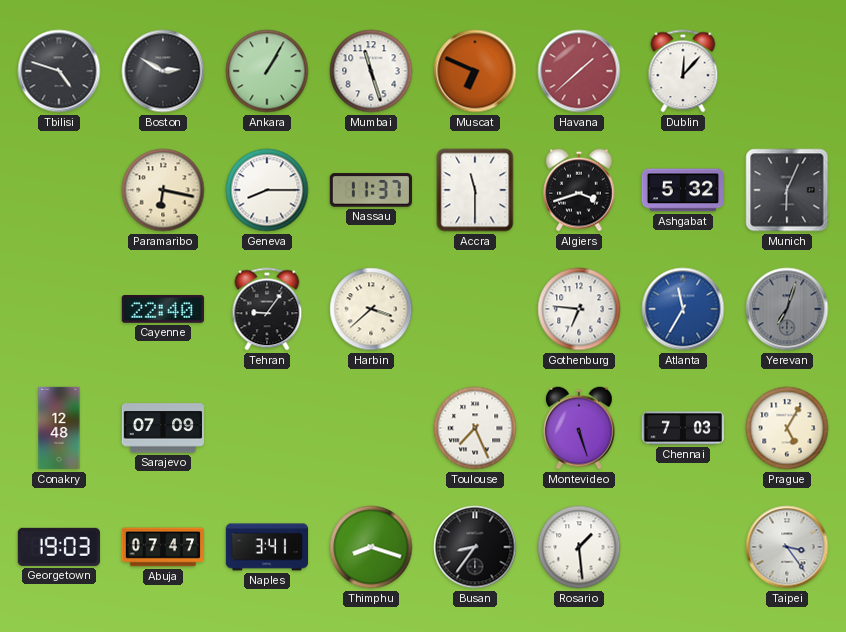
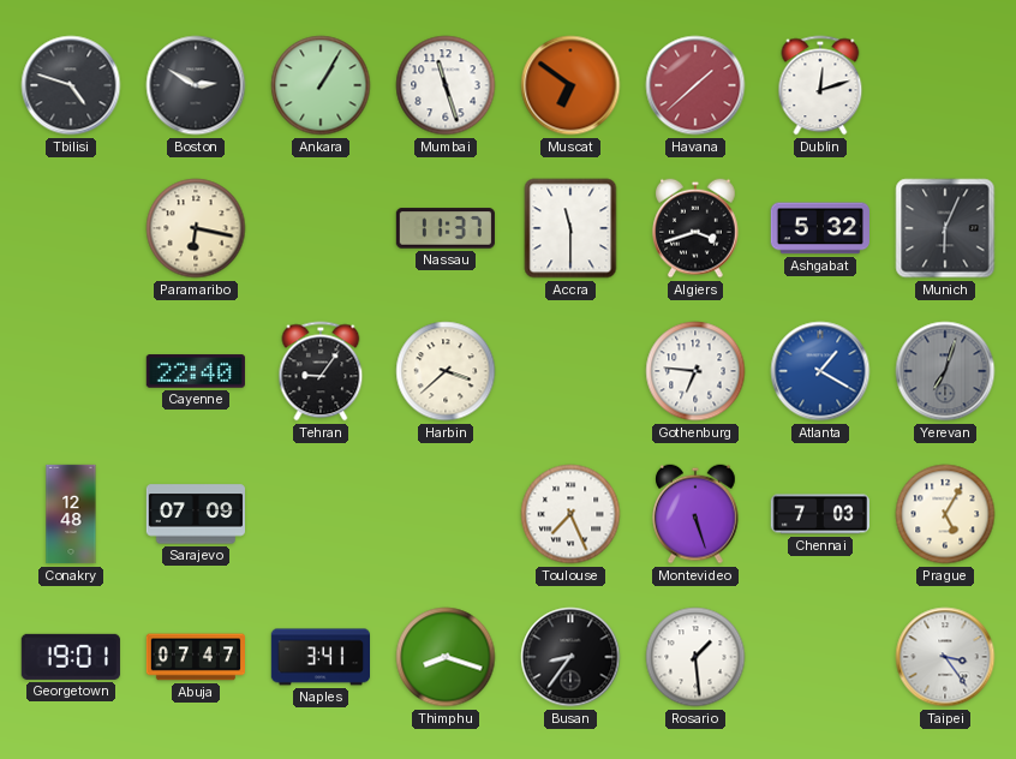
Muscat: 6:49 -> 6:51 (570, 85)
Dublin: 12:07 -> 12:12 (820, 85)
Geneva: 8:15 -> none (267, 190)
Atlanta: 11:35 -> 1:20 (820, 371)
Georgetown: 19:03 -> 19:01 (71, 657)
